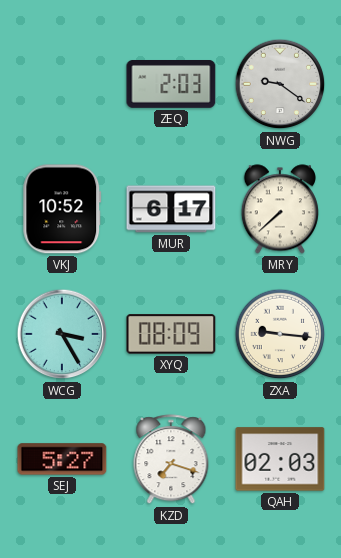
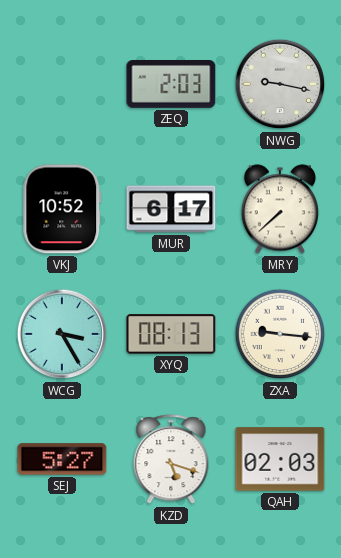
NWG: 9:21 -> 9:17 (280, 84)
XYQ: 08:09 -> 08:13 (171, 334)
KZD: 7:18 -> 5:18 (171, 460)
